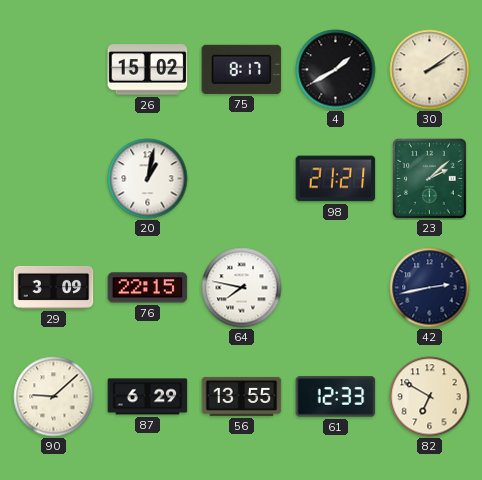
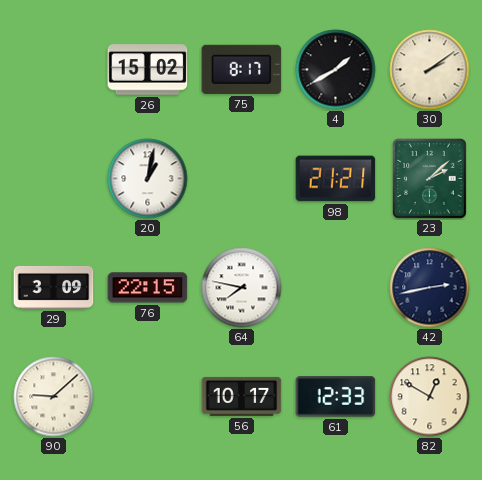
87: 6:29 -> none (148, 397)
56: 13:55 -> 10:17 (242, 396)
82: 6:50 -> 12:50 (430, 397)
